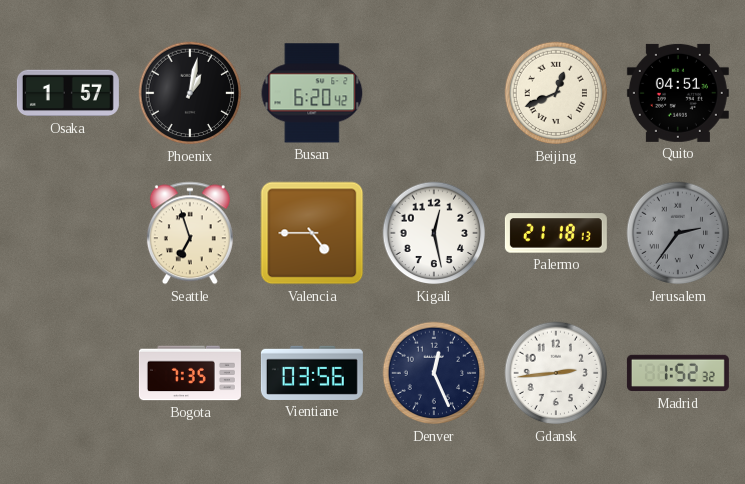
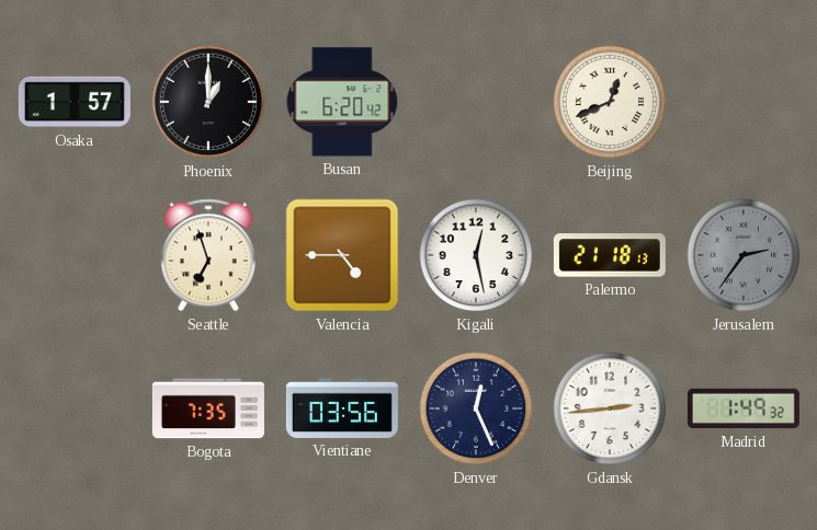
Phoenix: 1:02 -> 1:00 (208, 102)
Quito: 04:51 -> none (678, 93)
Madrid: 1:52 -> 1:49 (744, 408)
